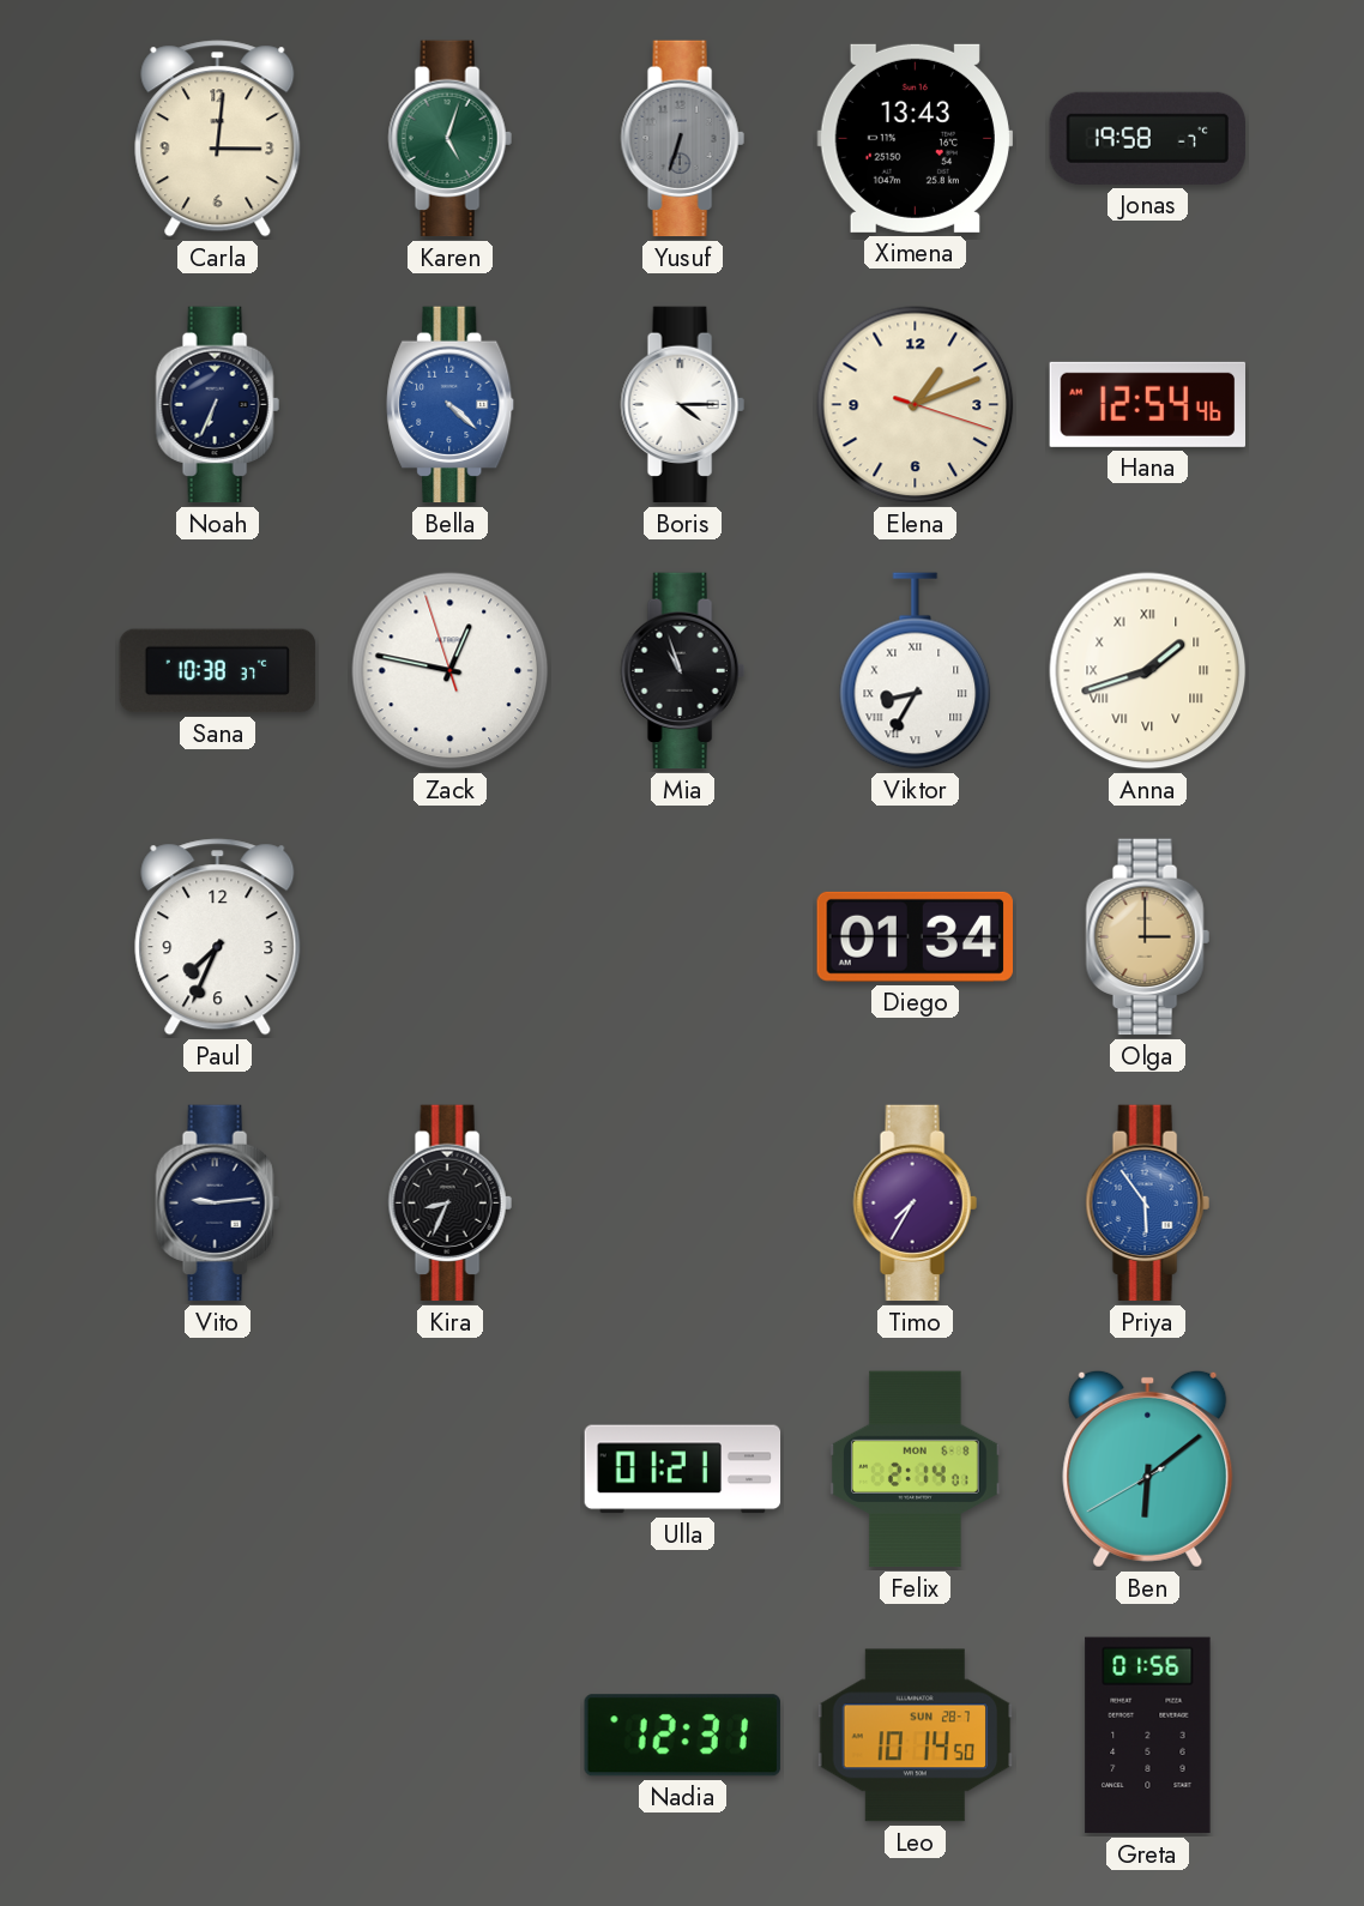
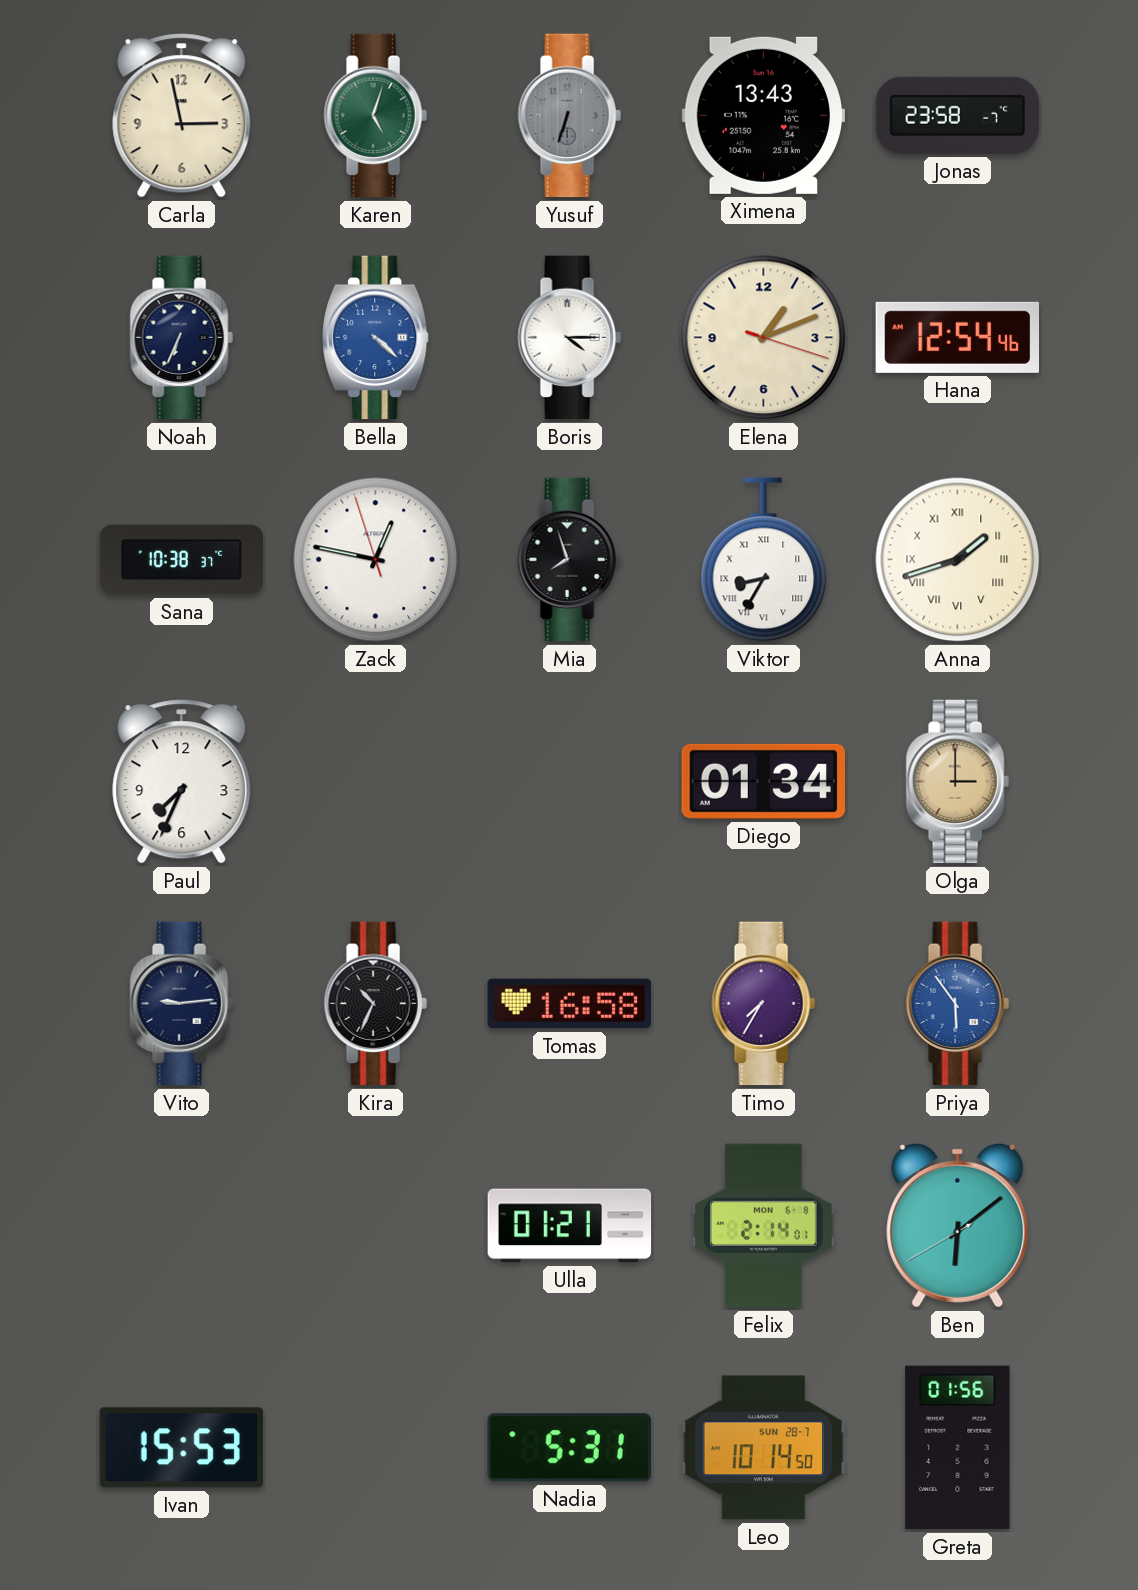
Carla: 3:01 -> 2:58 (182, 116)
Jonas: 19:58 -> 23:58 (957, 115)
Mia: 10:57 -> 7:57 (569, 560)
Kira: 8:34 -> 10:34 (375, 1004)
Tomas: none -> 16:58 (569, 1004)
Ivan: none -> 15:53 (181, 1448)
Nadia: 12:31 -> 5:31 (569, 1448)
